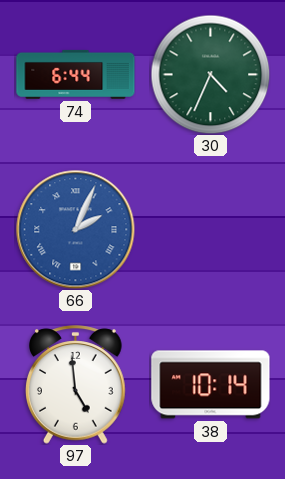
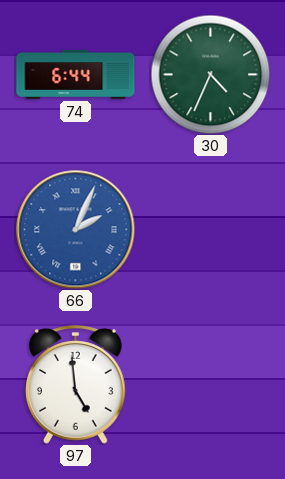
38: 10:14 -> none (211, 385)
